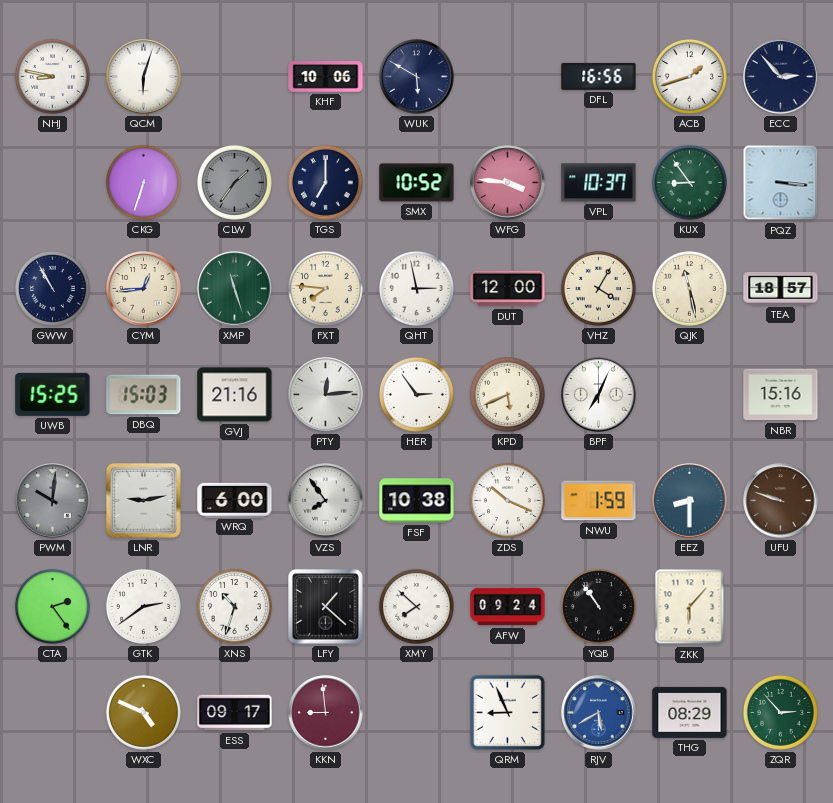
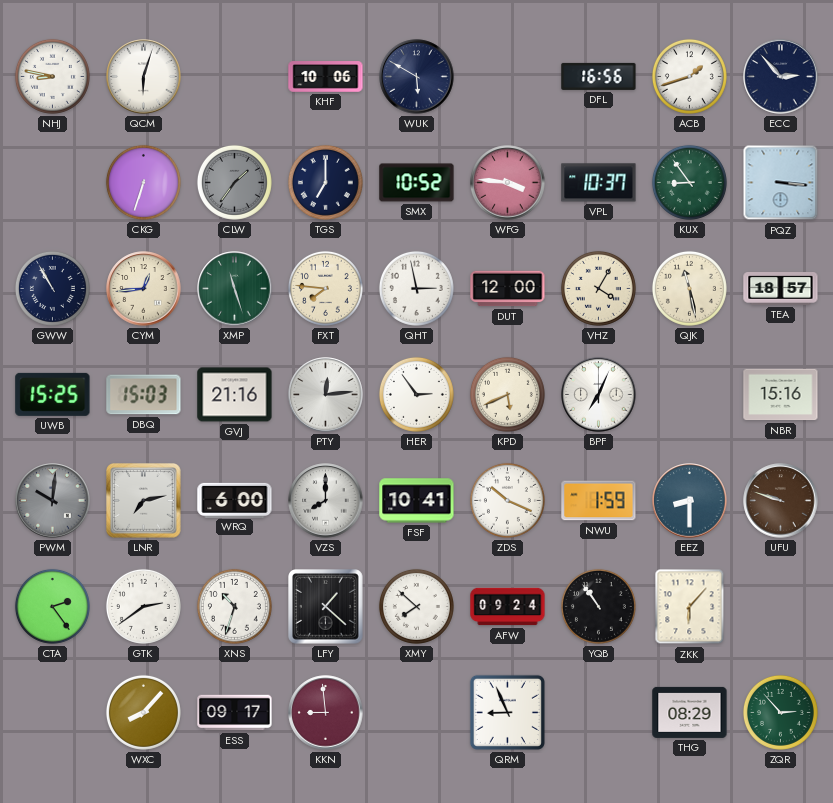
LNR: 9:13 -> 7:13 (144, 501)
VZS: 7:54 -> 8:00 (326, 501)
FSF: 10:38 -> 10:41 (417, 501)
WXC: 4:49 -> 8:07 (143, 712)
RJV: 5:40 -> none (599, 713)
